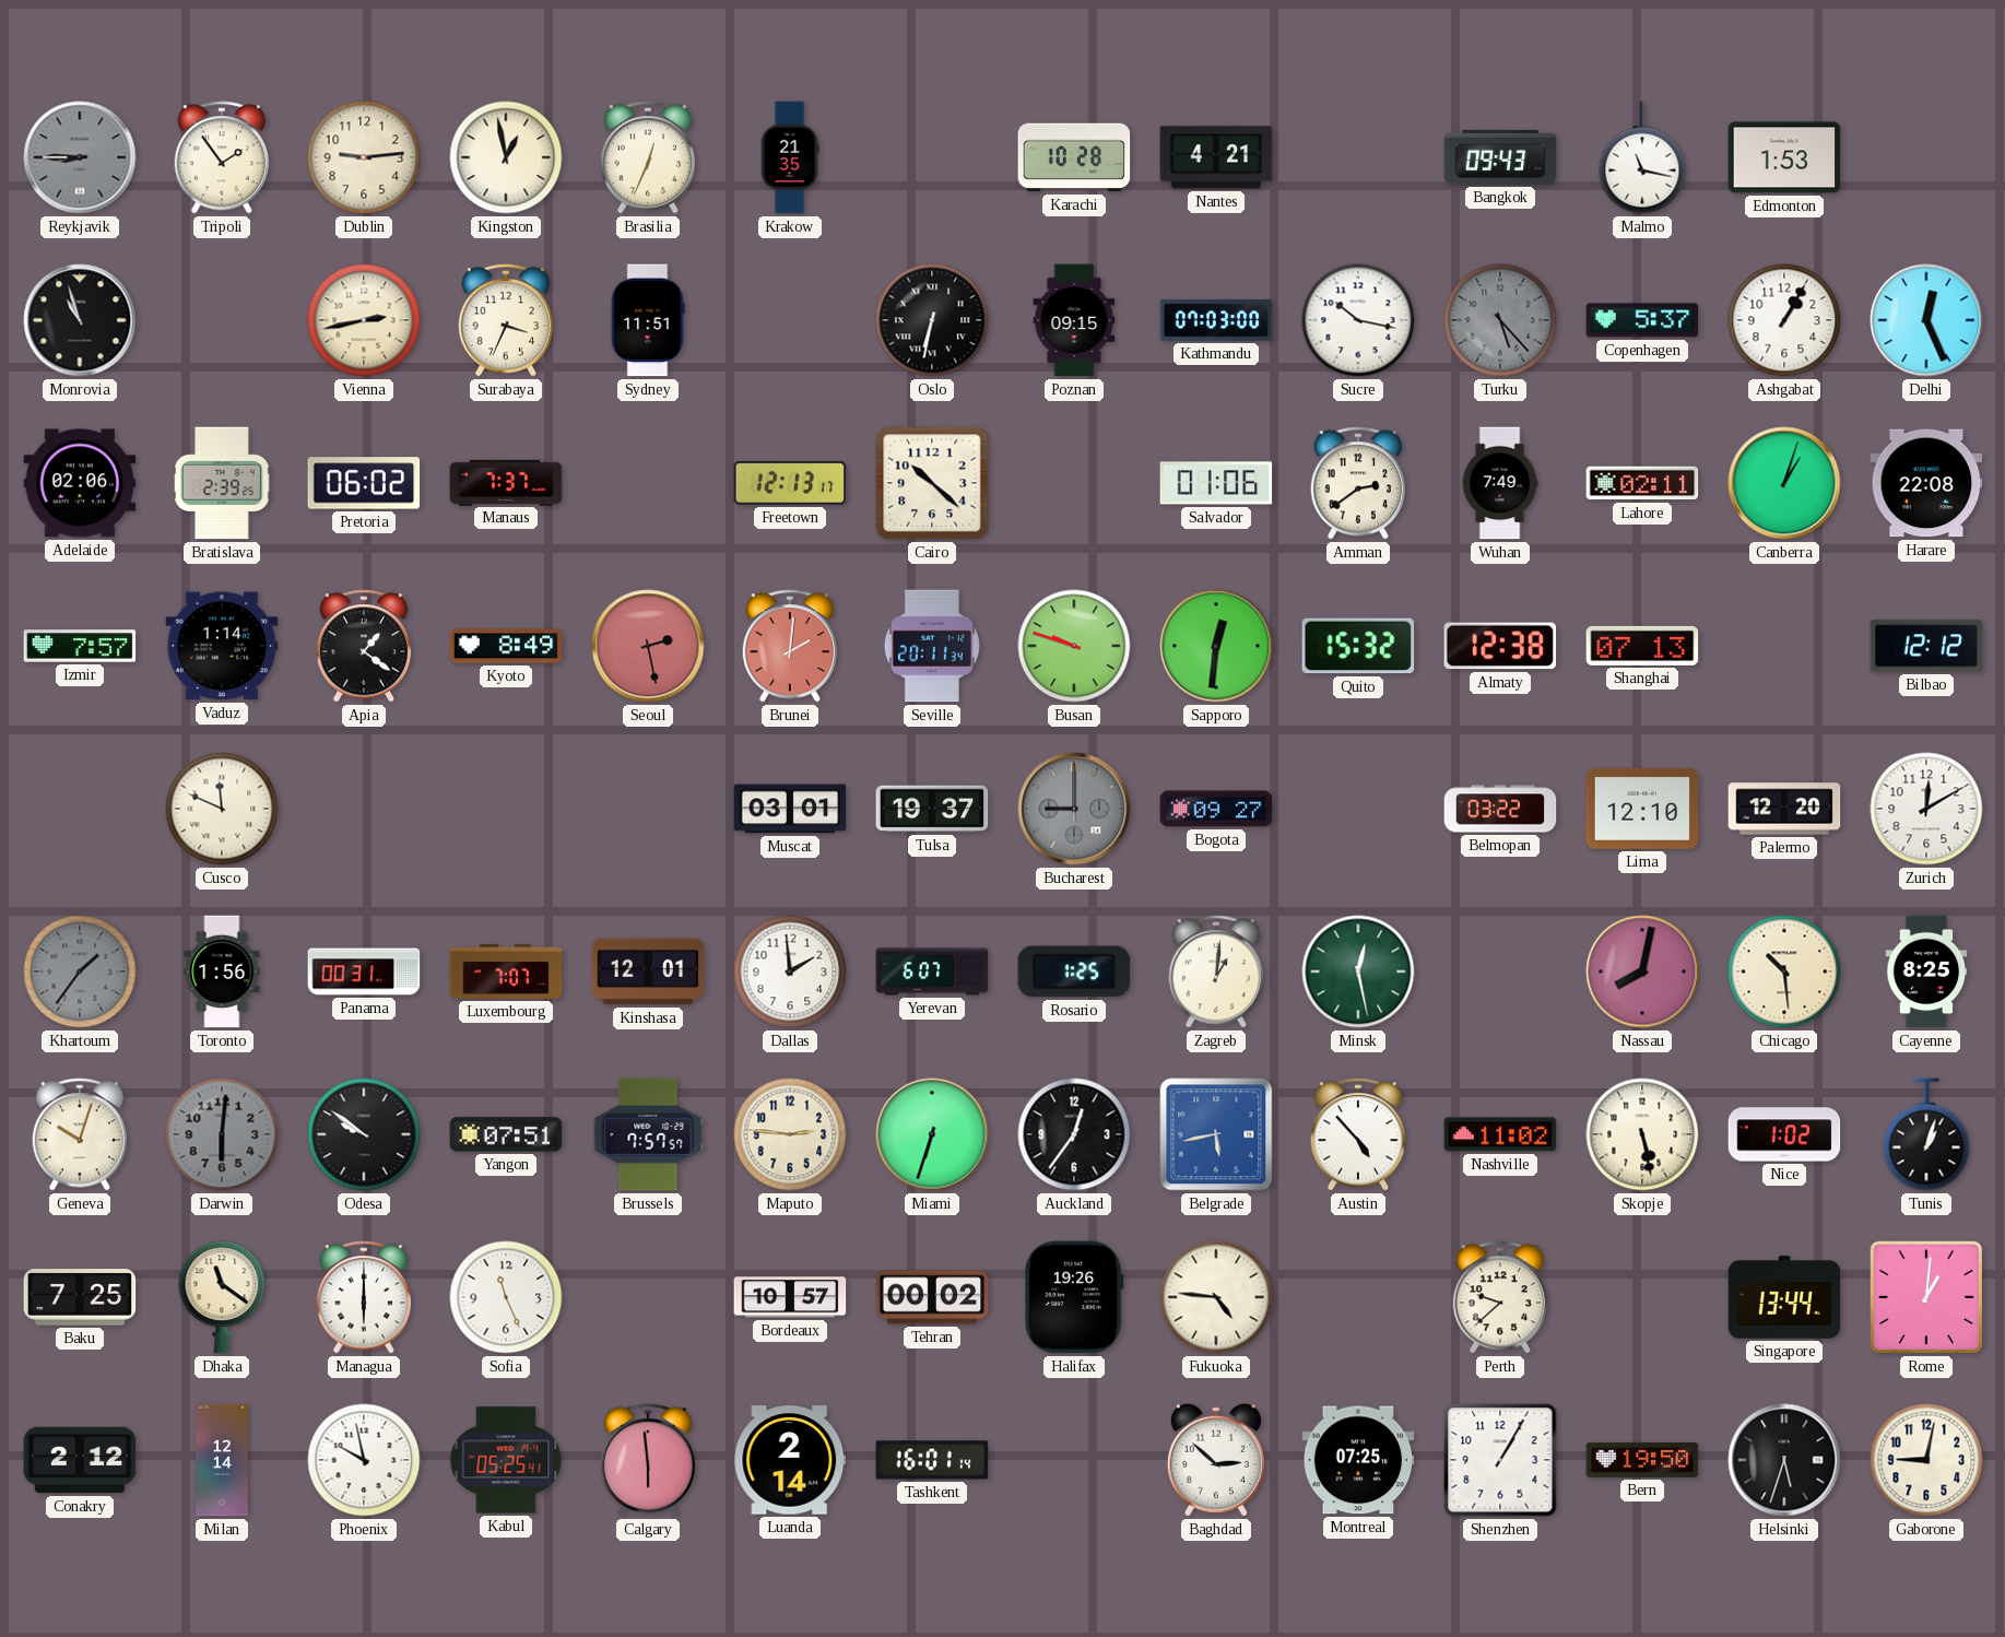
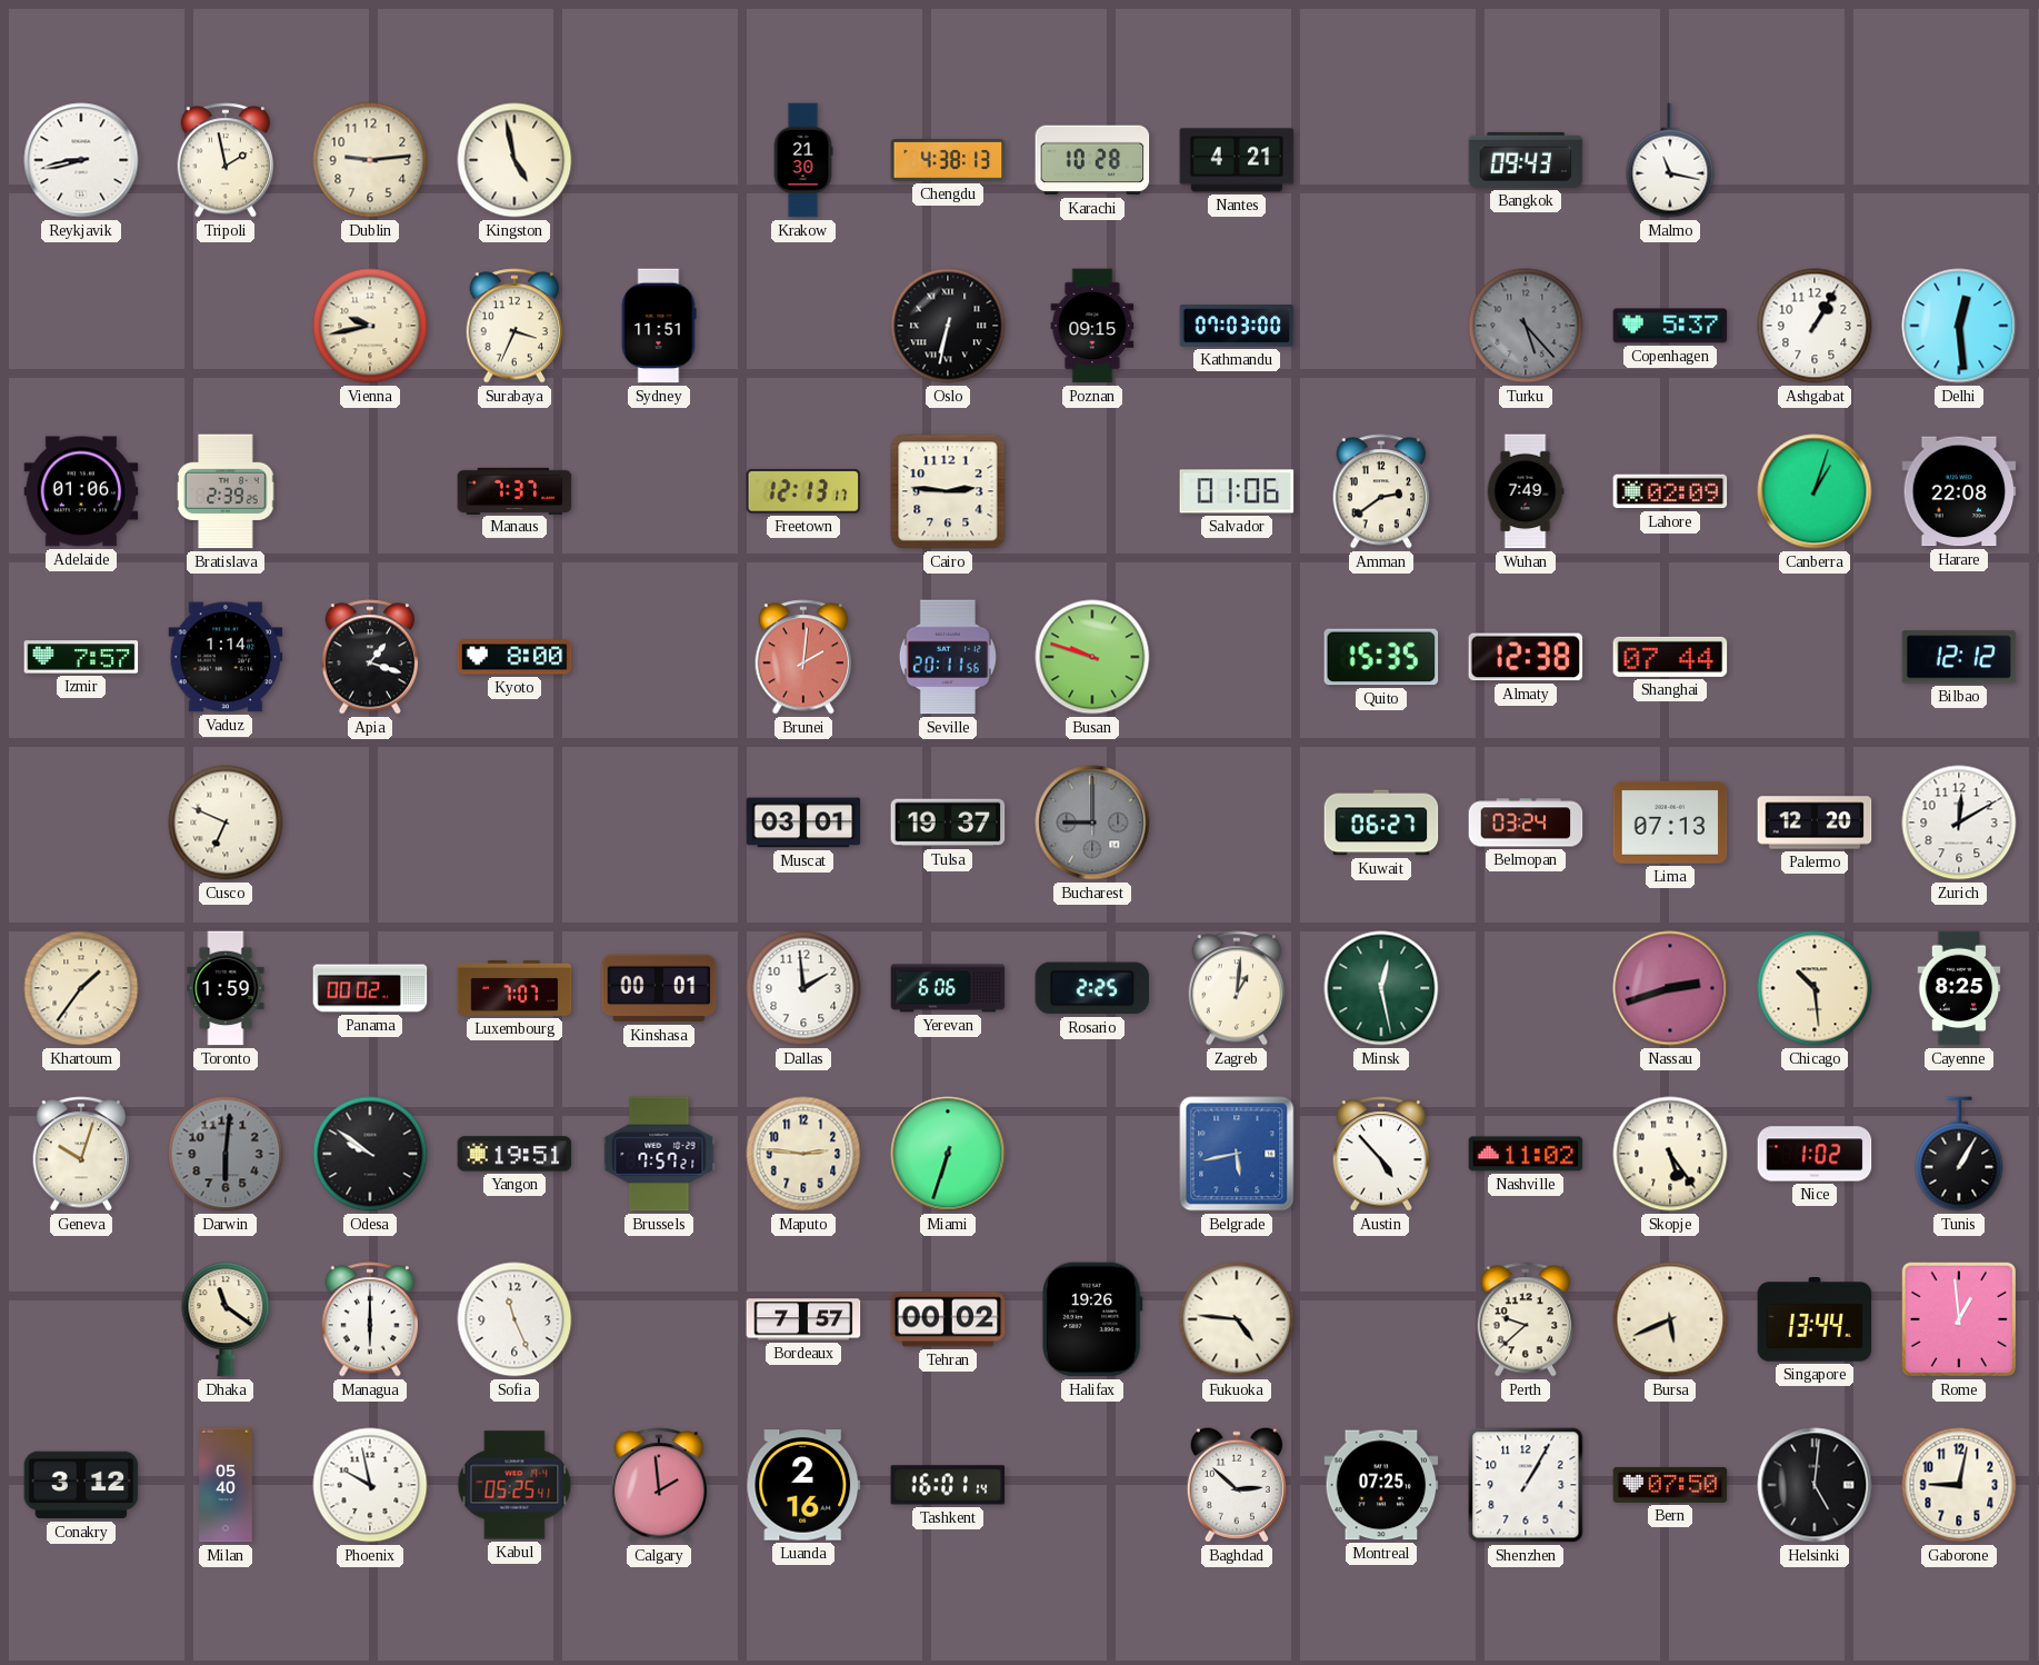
Reykjavik: 8:45 -> 8:43 (81, 160)
Reykjavik dial: grey -> white (81, 160)
Tripoli: 1:54 -> 1:58 (226, 160)
Kingston: 12:58 -> 4:58 (514, 160)
Brasilia: 12:34 -> none (648, 157)
Krakow: 21:35 -> 21:30 (803, 160)
Chengdu: none -> 4:38 (948, 161)
Edmonton: 1:53 -> none (1784, 157)
Monrovia: 10:57 -> none (80, 320)
Vienna: 2:43 -> 9:43 (370, 326)
Sucre: 10:17 -> none (1358, 320)
Delhi: 12:26 -> 12:29 (1959, 326)
Adelaide: 02:06 -> 01:06 (81, 491)
Pretoria: 06:02 -> none (364, 483)
Cairo: 10:22 -> 2:46 (948, 491)
Lahore: 02:11 -> 02:09 (1670, 491)
Apia: 1:21 -> 1:18 (370, 657)
Kyoto: 8:49 -> 8:00 (514, 657)
Seoul: 2:28 -> none (648, 646)
Seville: 20:11:34 -> 20:11:56 (948, 657)
Sapporo: 12:31 -> none (1216, 646)
Quito: 15:32 -> 15:35 (1381, 657)
Shanghai: 07:13 -> 07:44 (1670, 657)
Cusco: 11:49 -> 6:49 (226, 822)
Bogota: 09:27 -> none (1216, 809)
Kuwait: none -> 06:27 (1381, 822)
Belmopan: 03:22 -> 03:24 (1526, 822)
Lima: 12:10 -> 07:13 (1670, 822)
Khartoum dial: grey -> cream (81, 988)
Toronto: 1:56 -> 1:59 (226, 988)
Panama: 00:31 -> 00:02 (370, 988)
Kinshasa: 12:01 -> 00:01 (659, 988)
Yerevan: 6:07 -> 6:06 (948, 988)
Rosario: 1:25 -> 2:25 (1092, 988)
Nassau: 8:02 -> 2:42 (1670, 988)
Yangon: 07:51 -> 19:51 (514, 1154)
Brussels: 7:57:57 -> 7:57:21 (659, 1154)
Auckland: 12:36 -> none (1074, 1134)
Skopje: 5:28 -> 5:24 (1670, 1154)
Tunis: 1:03 -> 1:05 (1959, 1154)
Baku: 7:25 -> none (80, 1297)
Bordeaux: 10:57 -> 7:57 (803, 1319)
Bursa: none -> 5:41 (1670, 1319)
Rome: 1:01 -> 12:59 (1959, 1319)
Conakry: 2:12 -> 3:12 (81, 1485)
Milan: 12:14 -> 05:40 (226, 1485)
Calgary: 5:59 -> 1:59 (659, 1485)
Luanda: 2:14 -> 2:16 (803, 1485)
Bern: 19:50 -> 07:50 (1670, 1485)
Helsinki: 5:33 -> 5:01 (1815, 1485)
